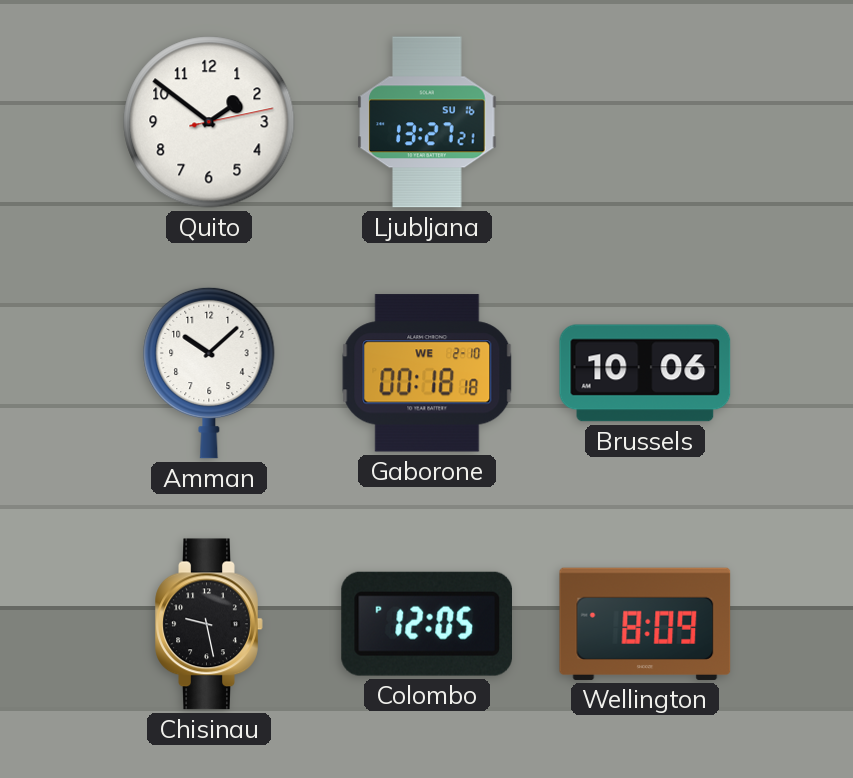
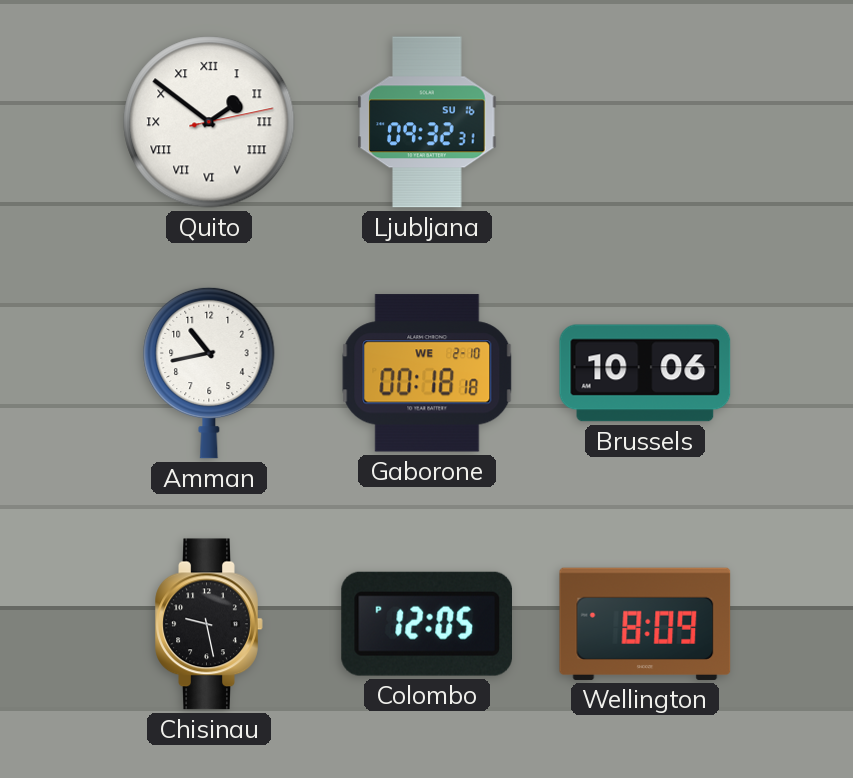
Quito numerals: Arabic -> Roman (209, 122)
Ljubljana: 13:27 -> 09:32 (427, 122)
Amman: 10:08 -> 10:43 (209, 373)
